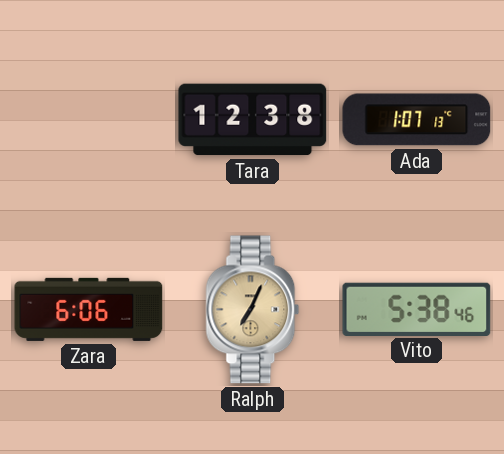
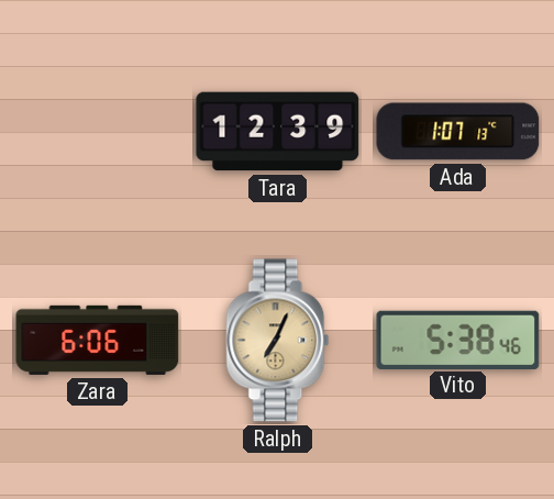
Tara: 12:38 -> 12:39 (278, 132)
